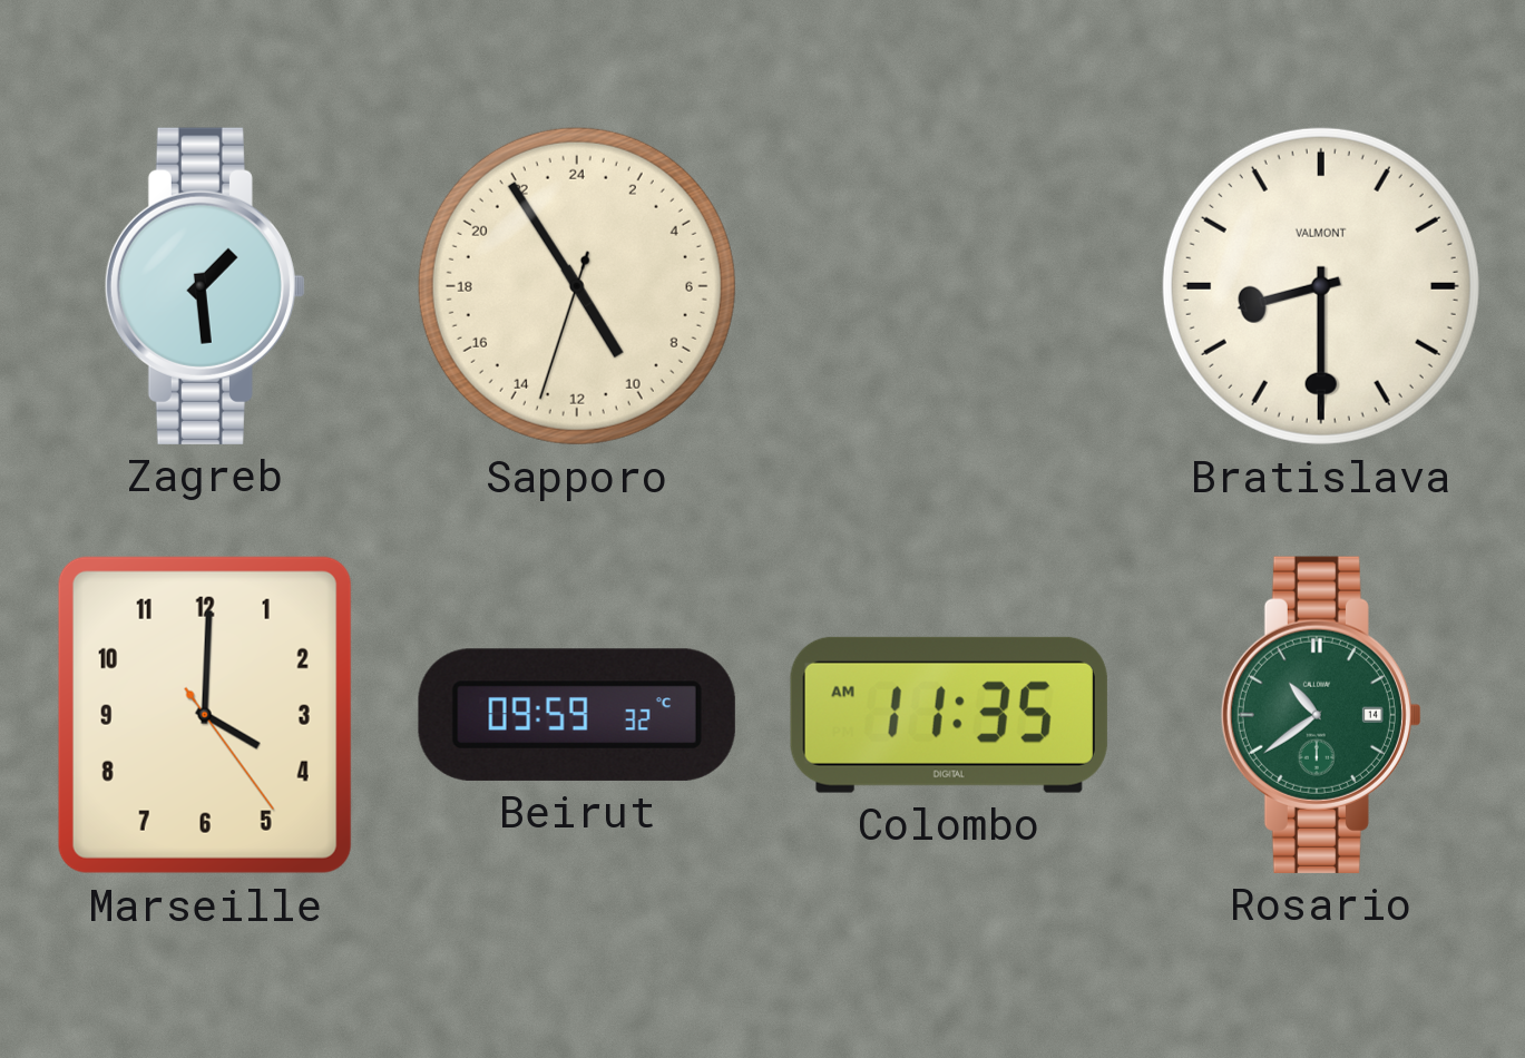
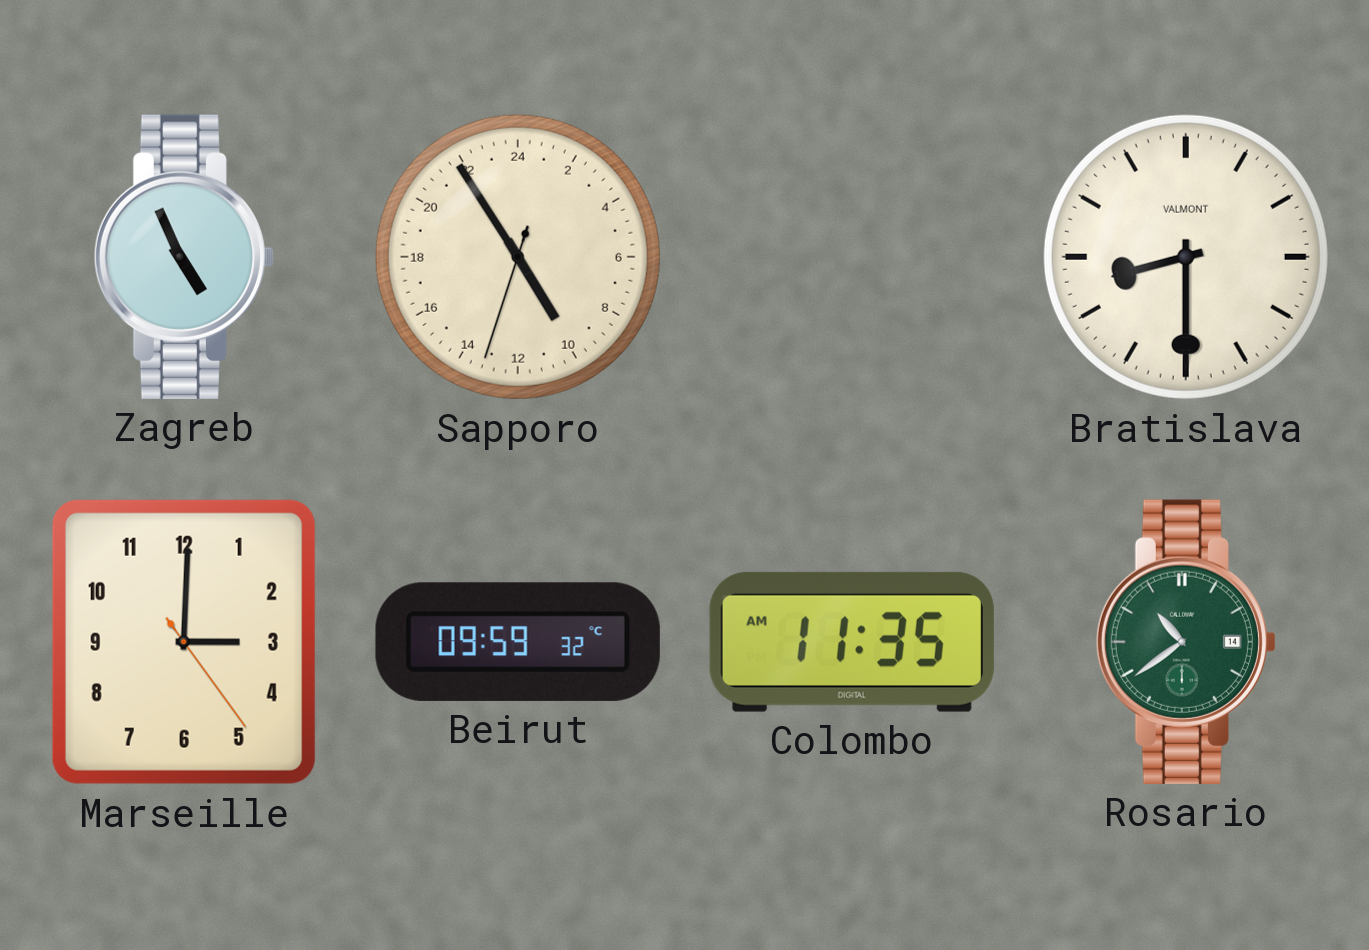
Zagreb: 1:29 -> 4:56 (184, 257)
Marseille: 4:00 -> 3:00 (184, 642)
